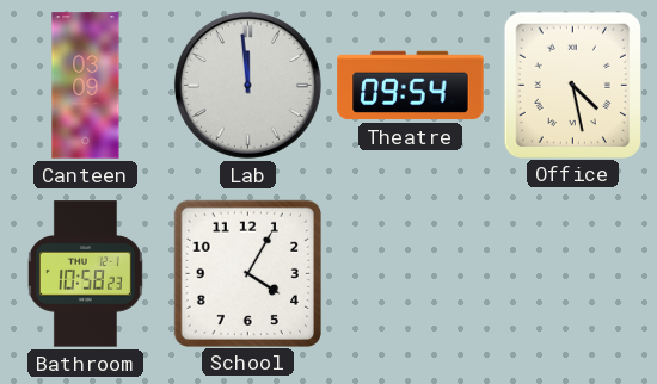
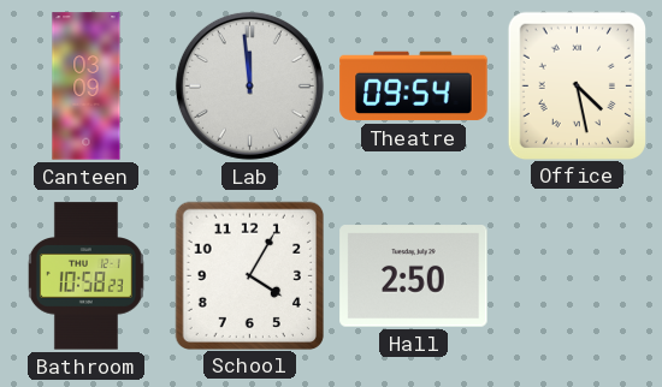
Hall: none -> 2:50 (414, 276)
